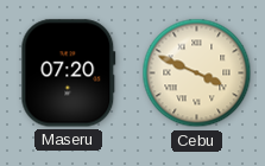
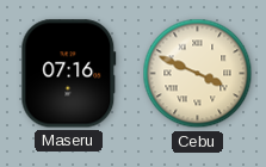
Maseru: 07:20 -> 07:16 (69, 74)
